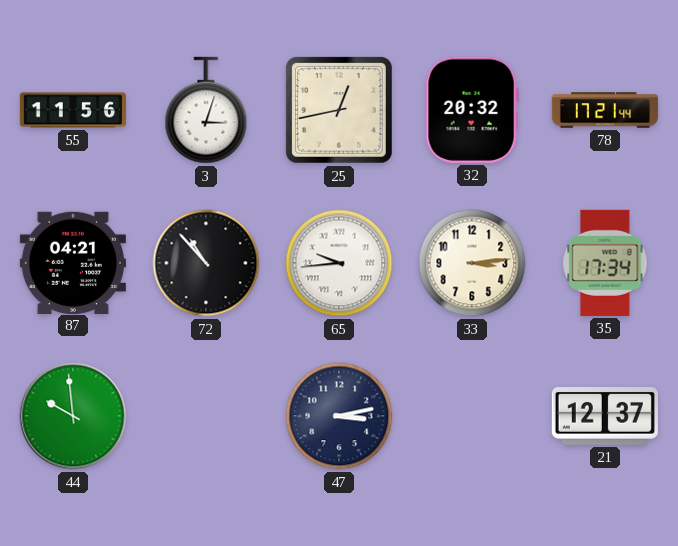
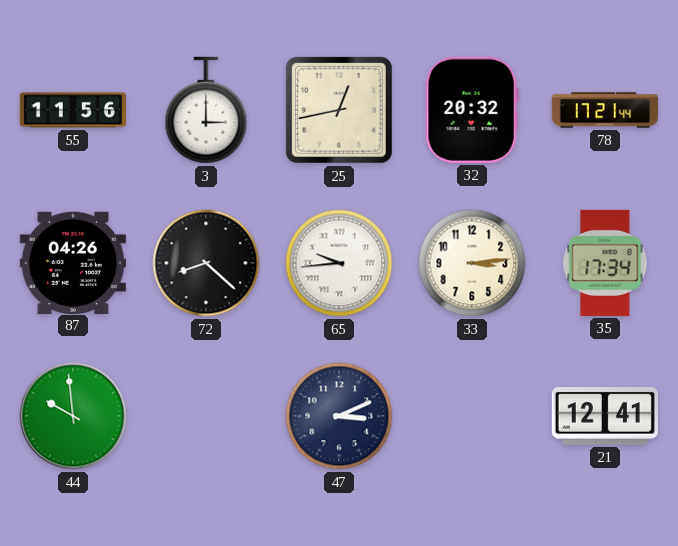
3: 3:03 -> 3:00 (206, 110)
87: 04:21 -> 04:26 (73, 262)
72: 10:53 -> 8:22 (206, 263)
47: 3:13 -> 3:11 (339, 416)
21: 12:37 -> 12:41 (605, 417)
